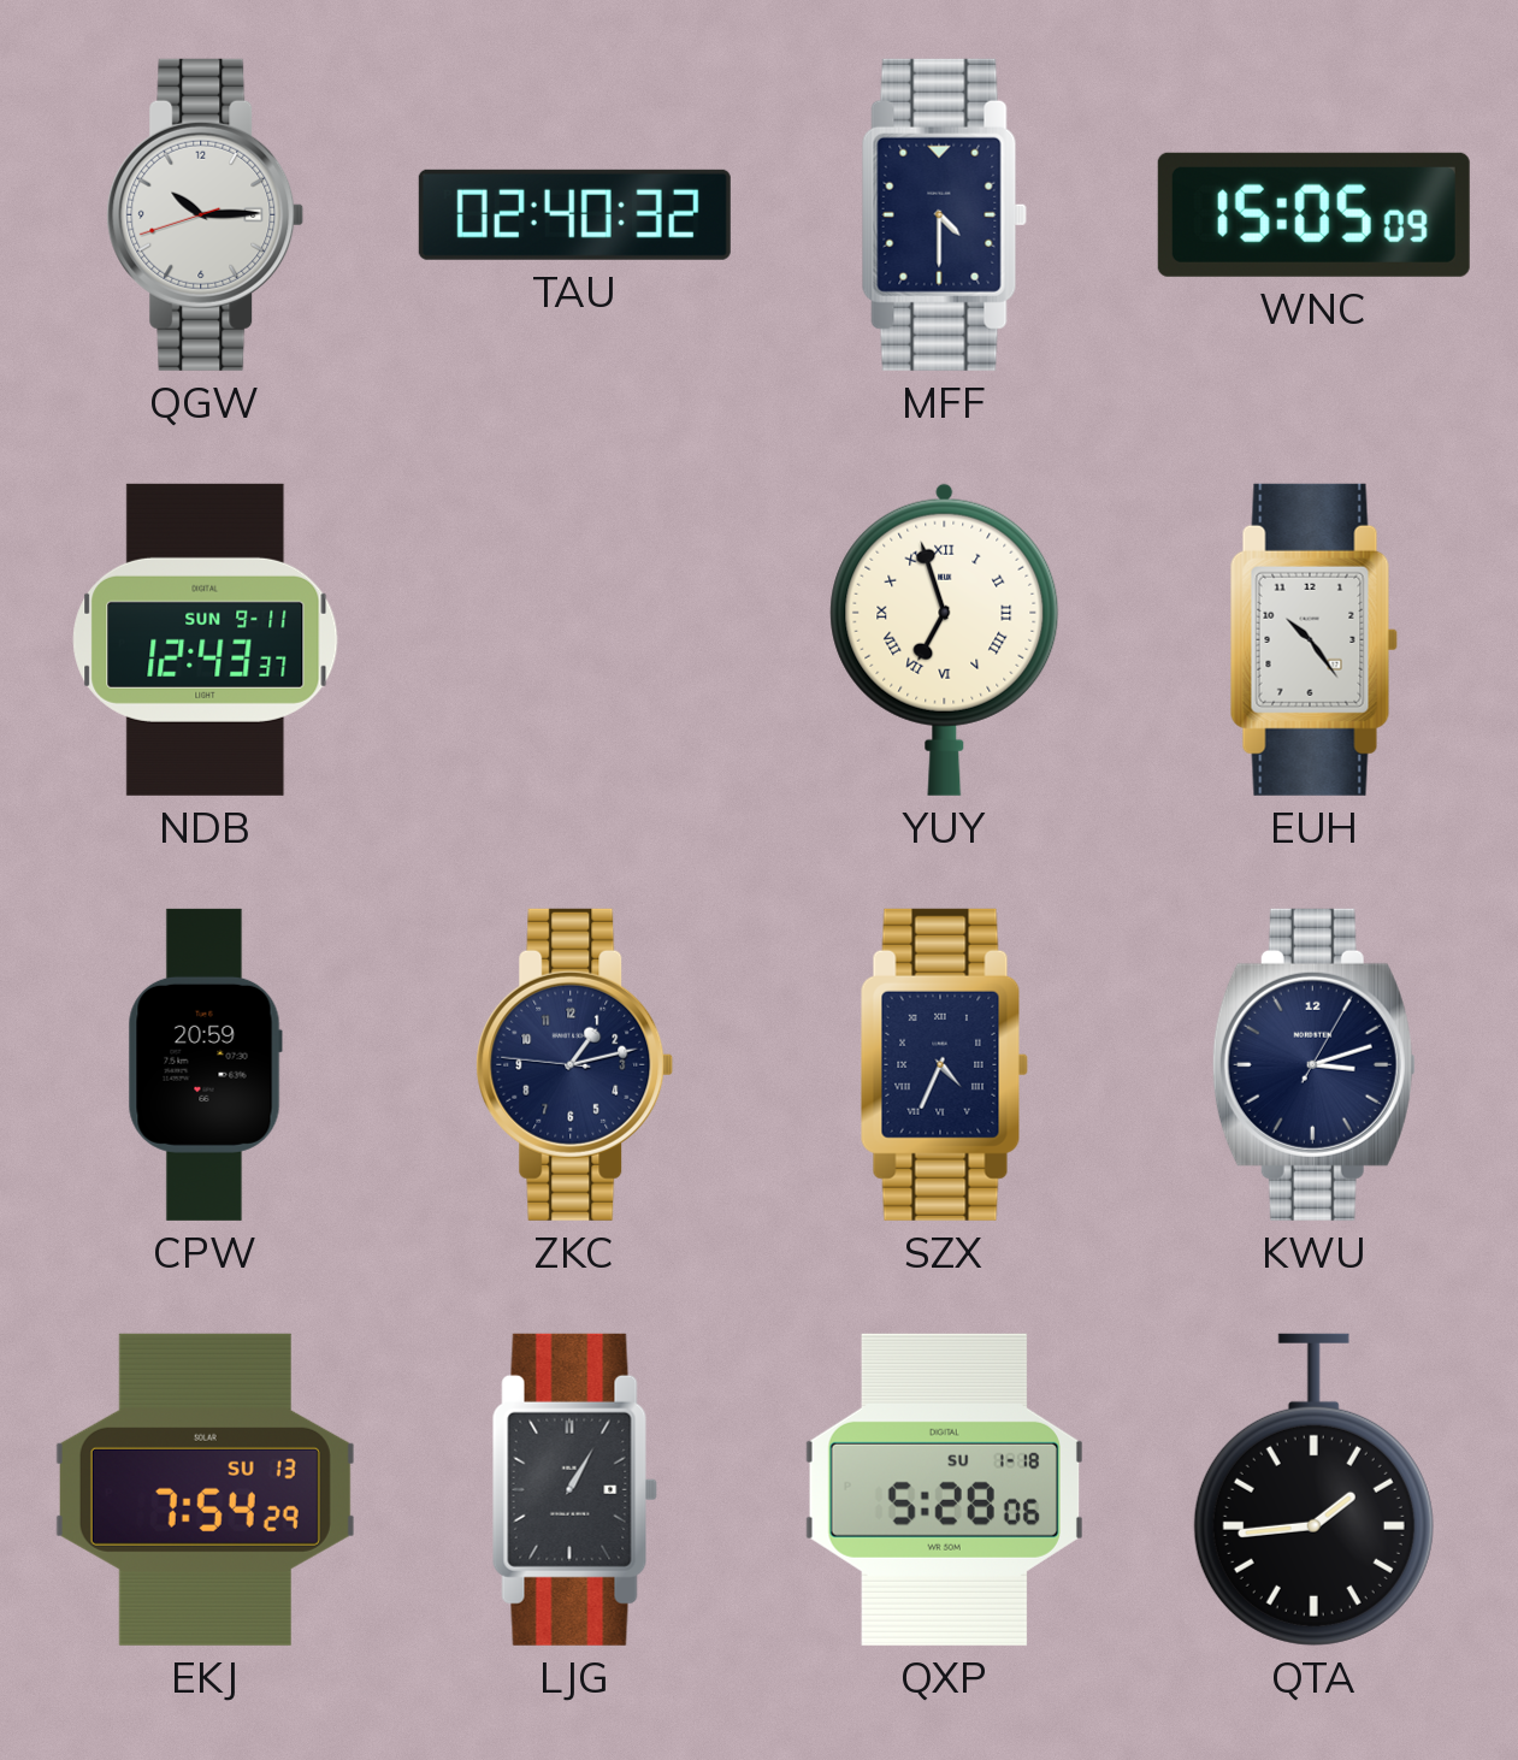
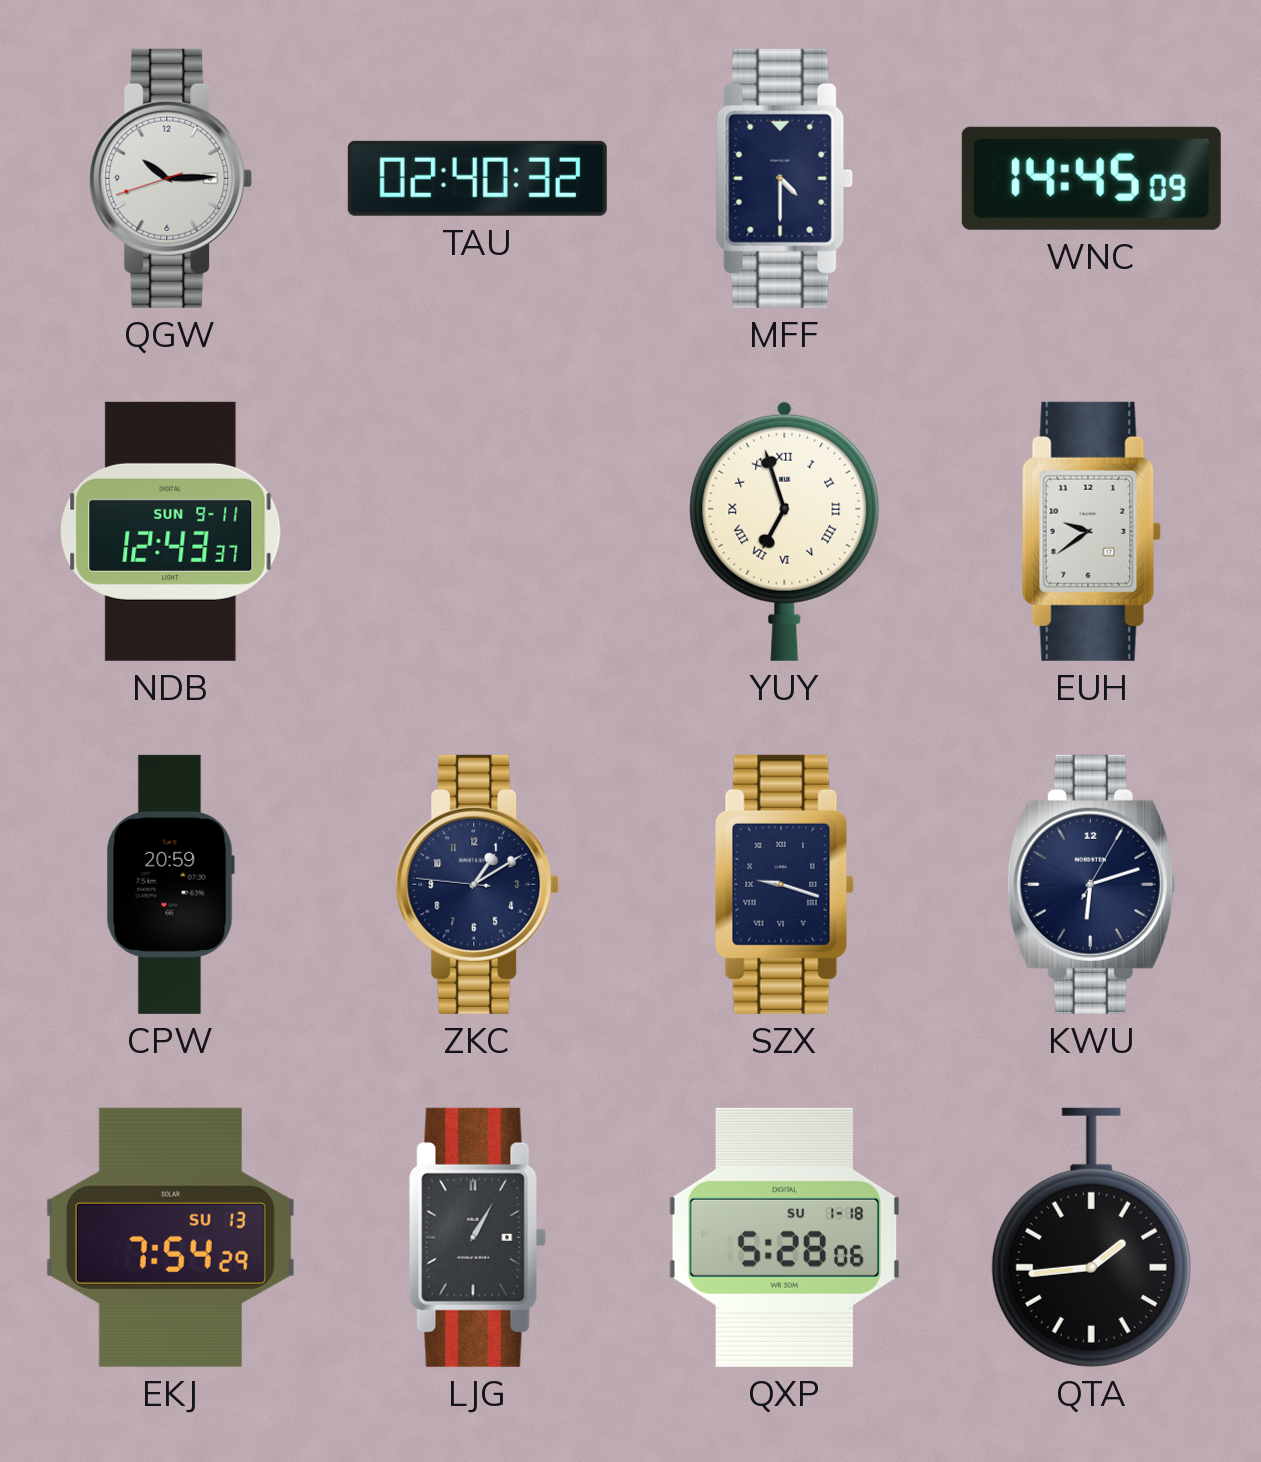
WNC: 15:05 -> 14:45 (1091, 178)
EUH: 10:24 -> 9:39 (1091, 531)
ZKC: 1:12 -> 1:09 (478, 884)
SZX: 4:34 -> 9:18 (784, 884)
KWU: 3:12 -> 6:12 (1091, 884)
